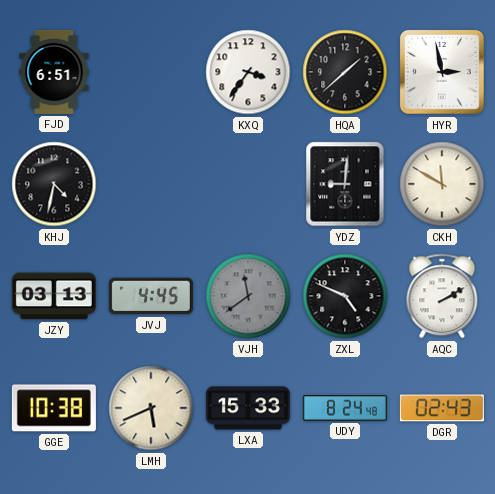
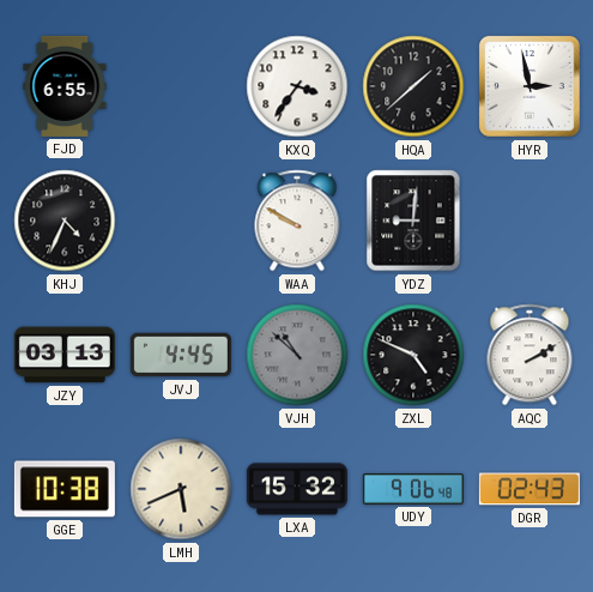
FJD: 6:51 -> 6:55 (65, 86)
KHJ: 4:32 -> 4:34 (65, 221)
WAA: none -> 9:50 (297, 221)
CKH: 11:50 -> none (442, 184)
VJH: 11:39 -> 10:52 (297, 355)
LXA: 15:33 -> 15:32 (297, 489)
UDY: 8:24 -> 9:06 (413, 489)
